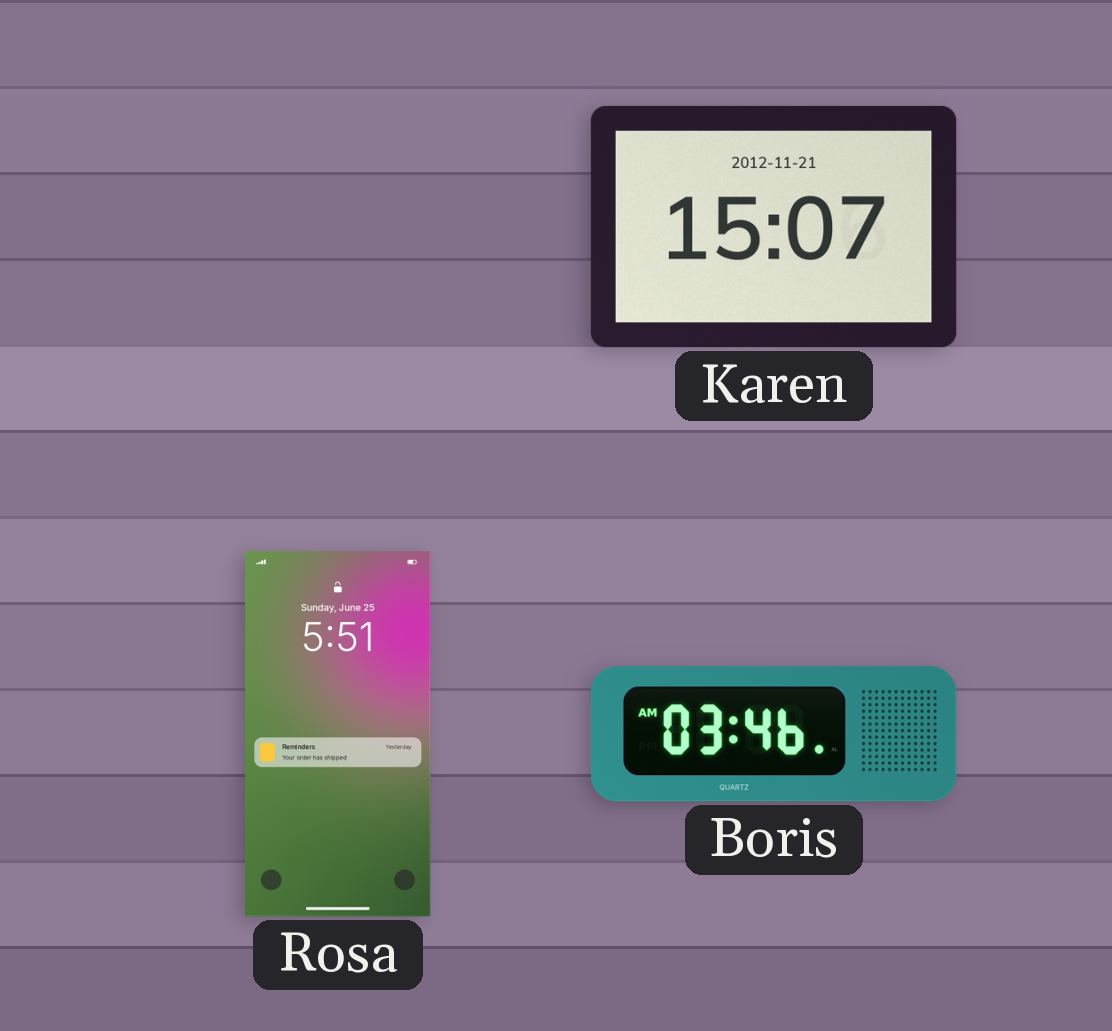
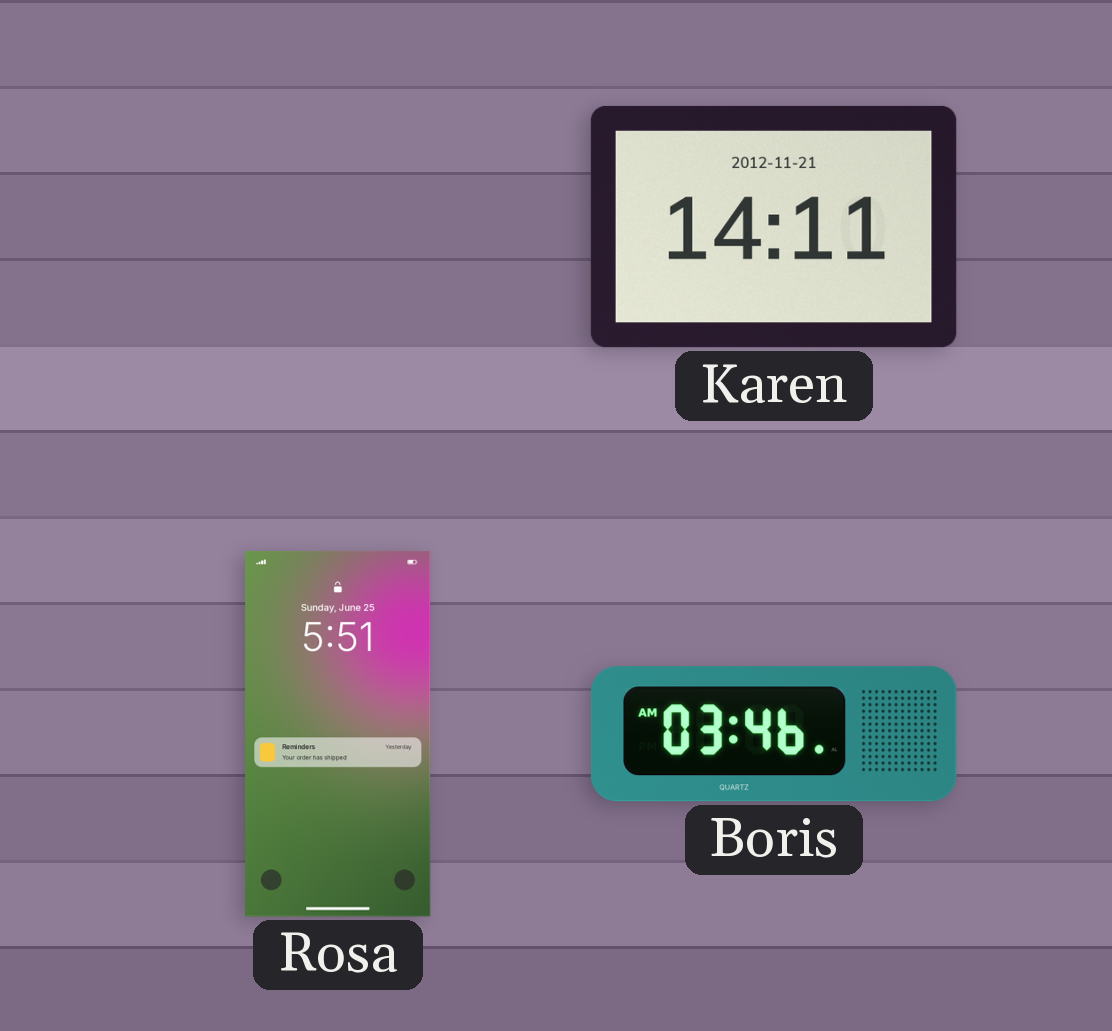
Karen: 15:07 -> 14:11 (774, 227)
